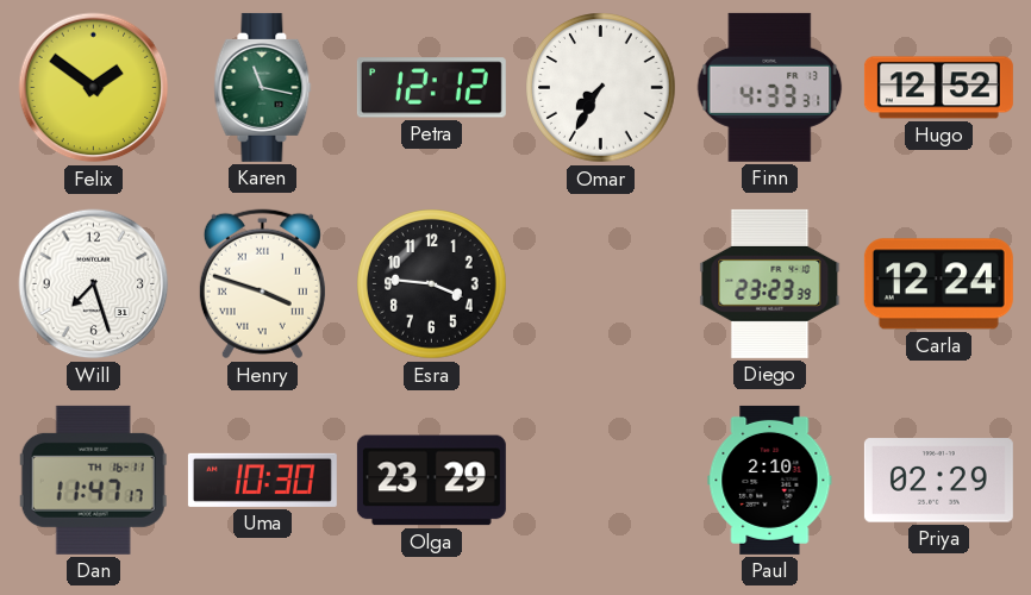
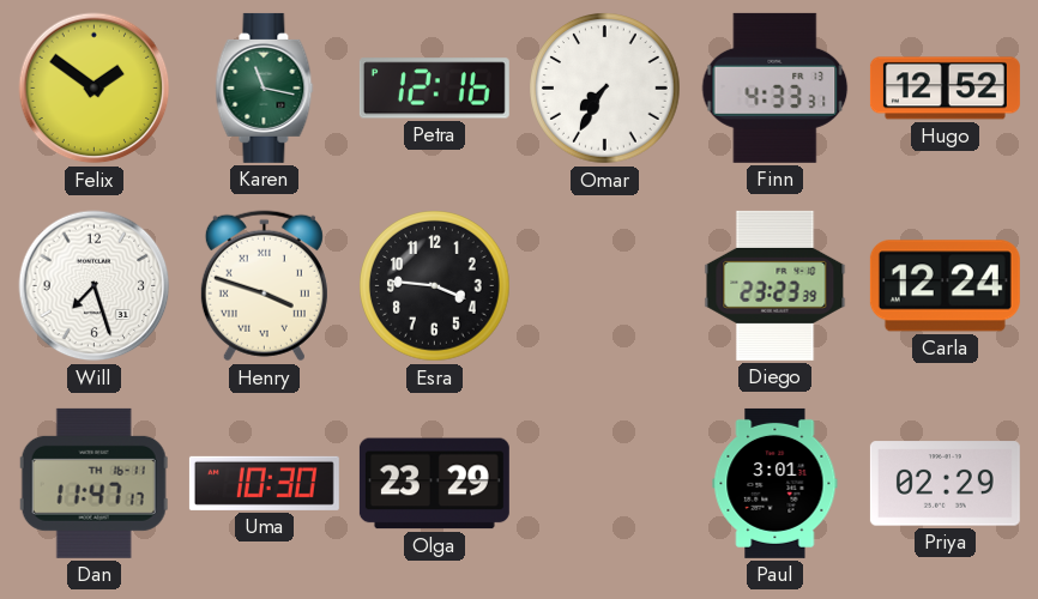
Petra: 12:12 -> 12:16 (434, 89)
Paul: 2:10 -> 3:01 (776, 483)
